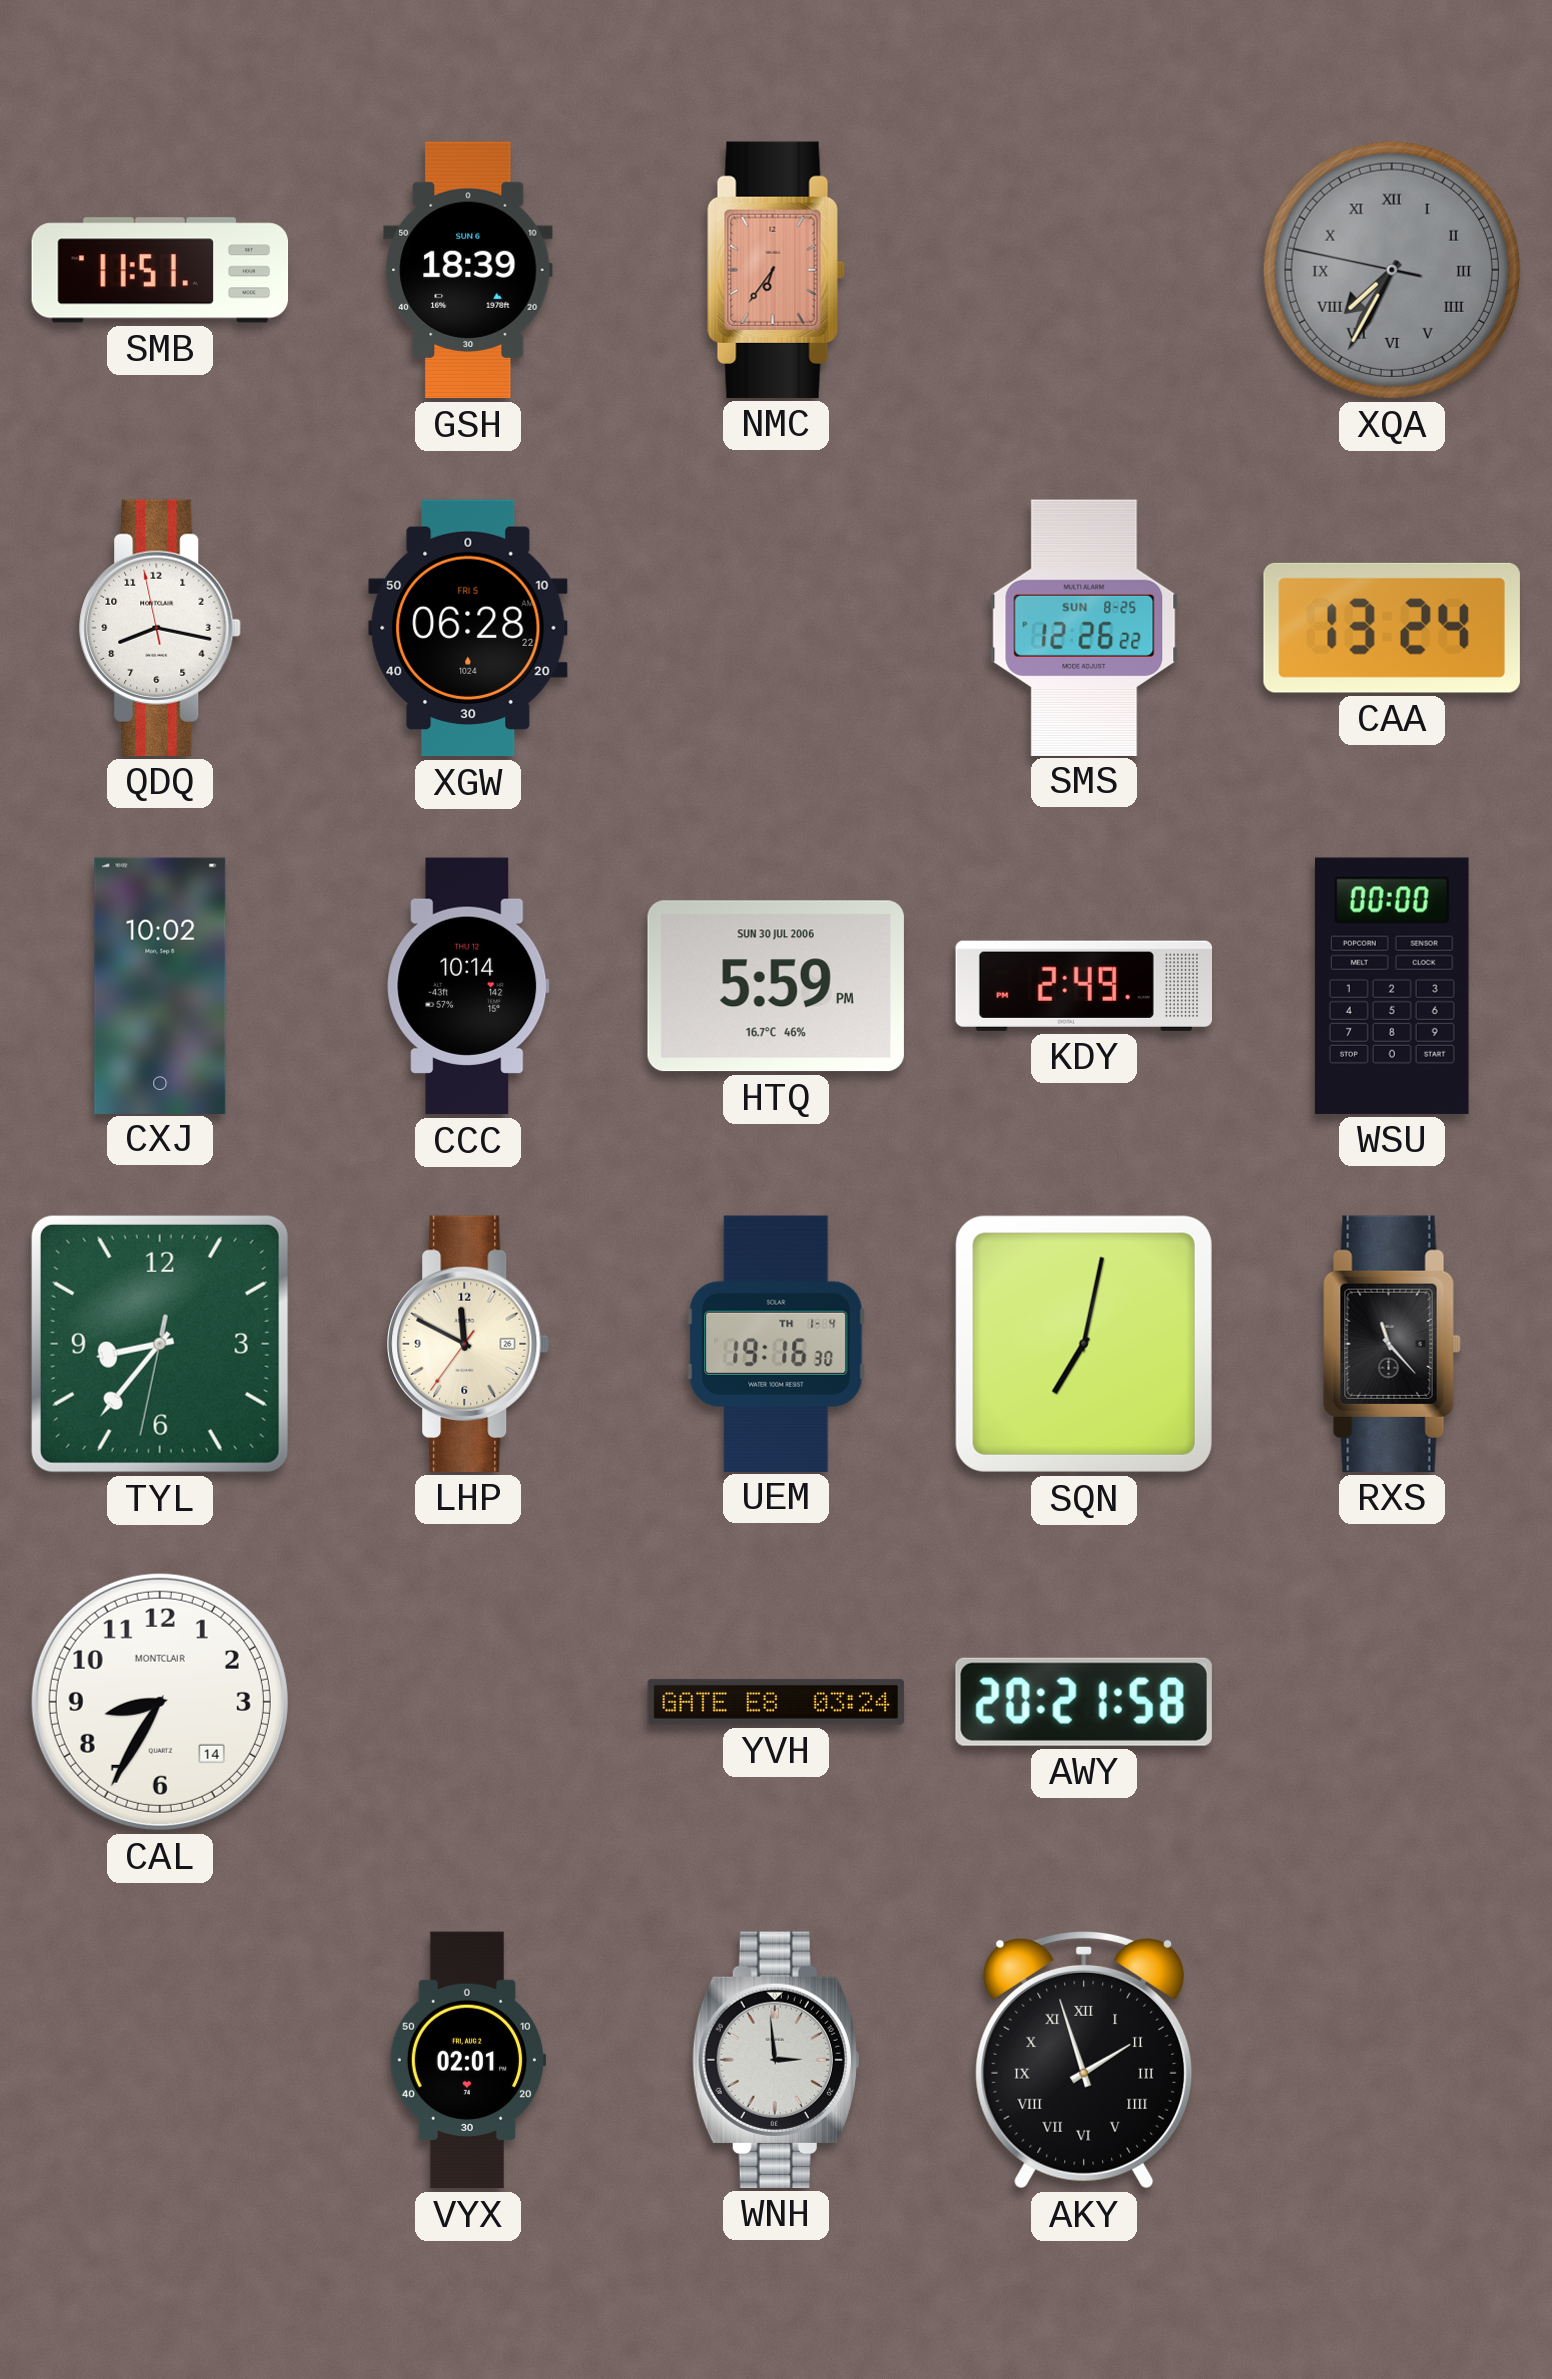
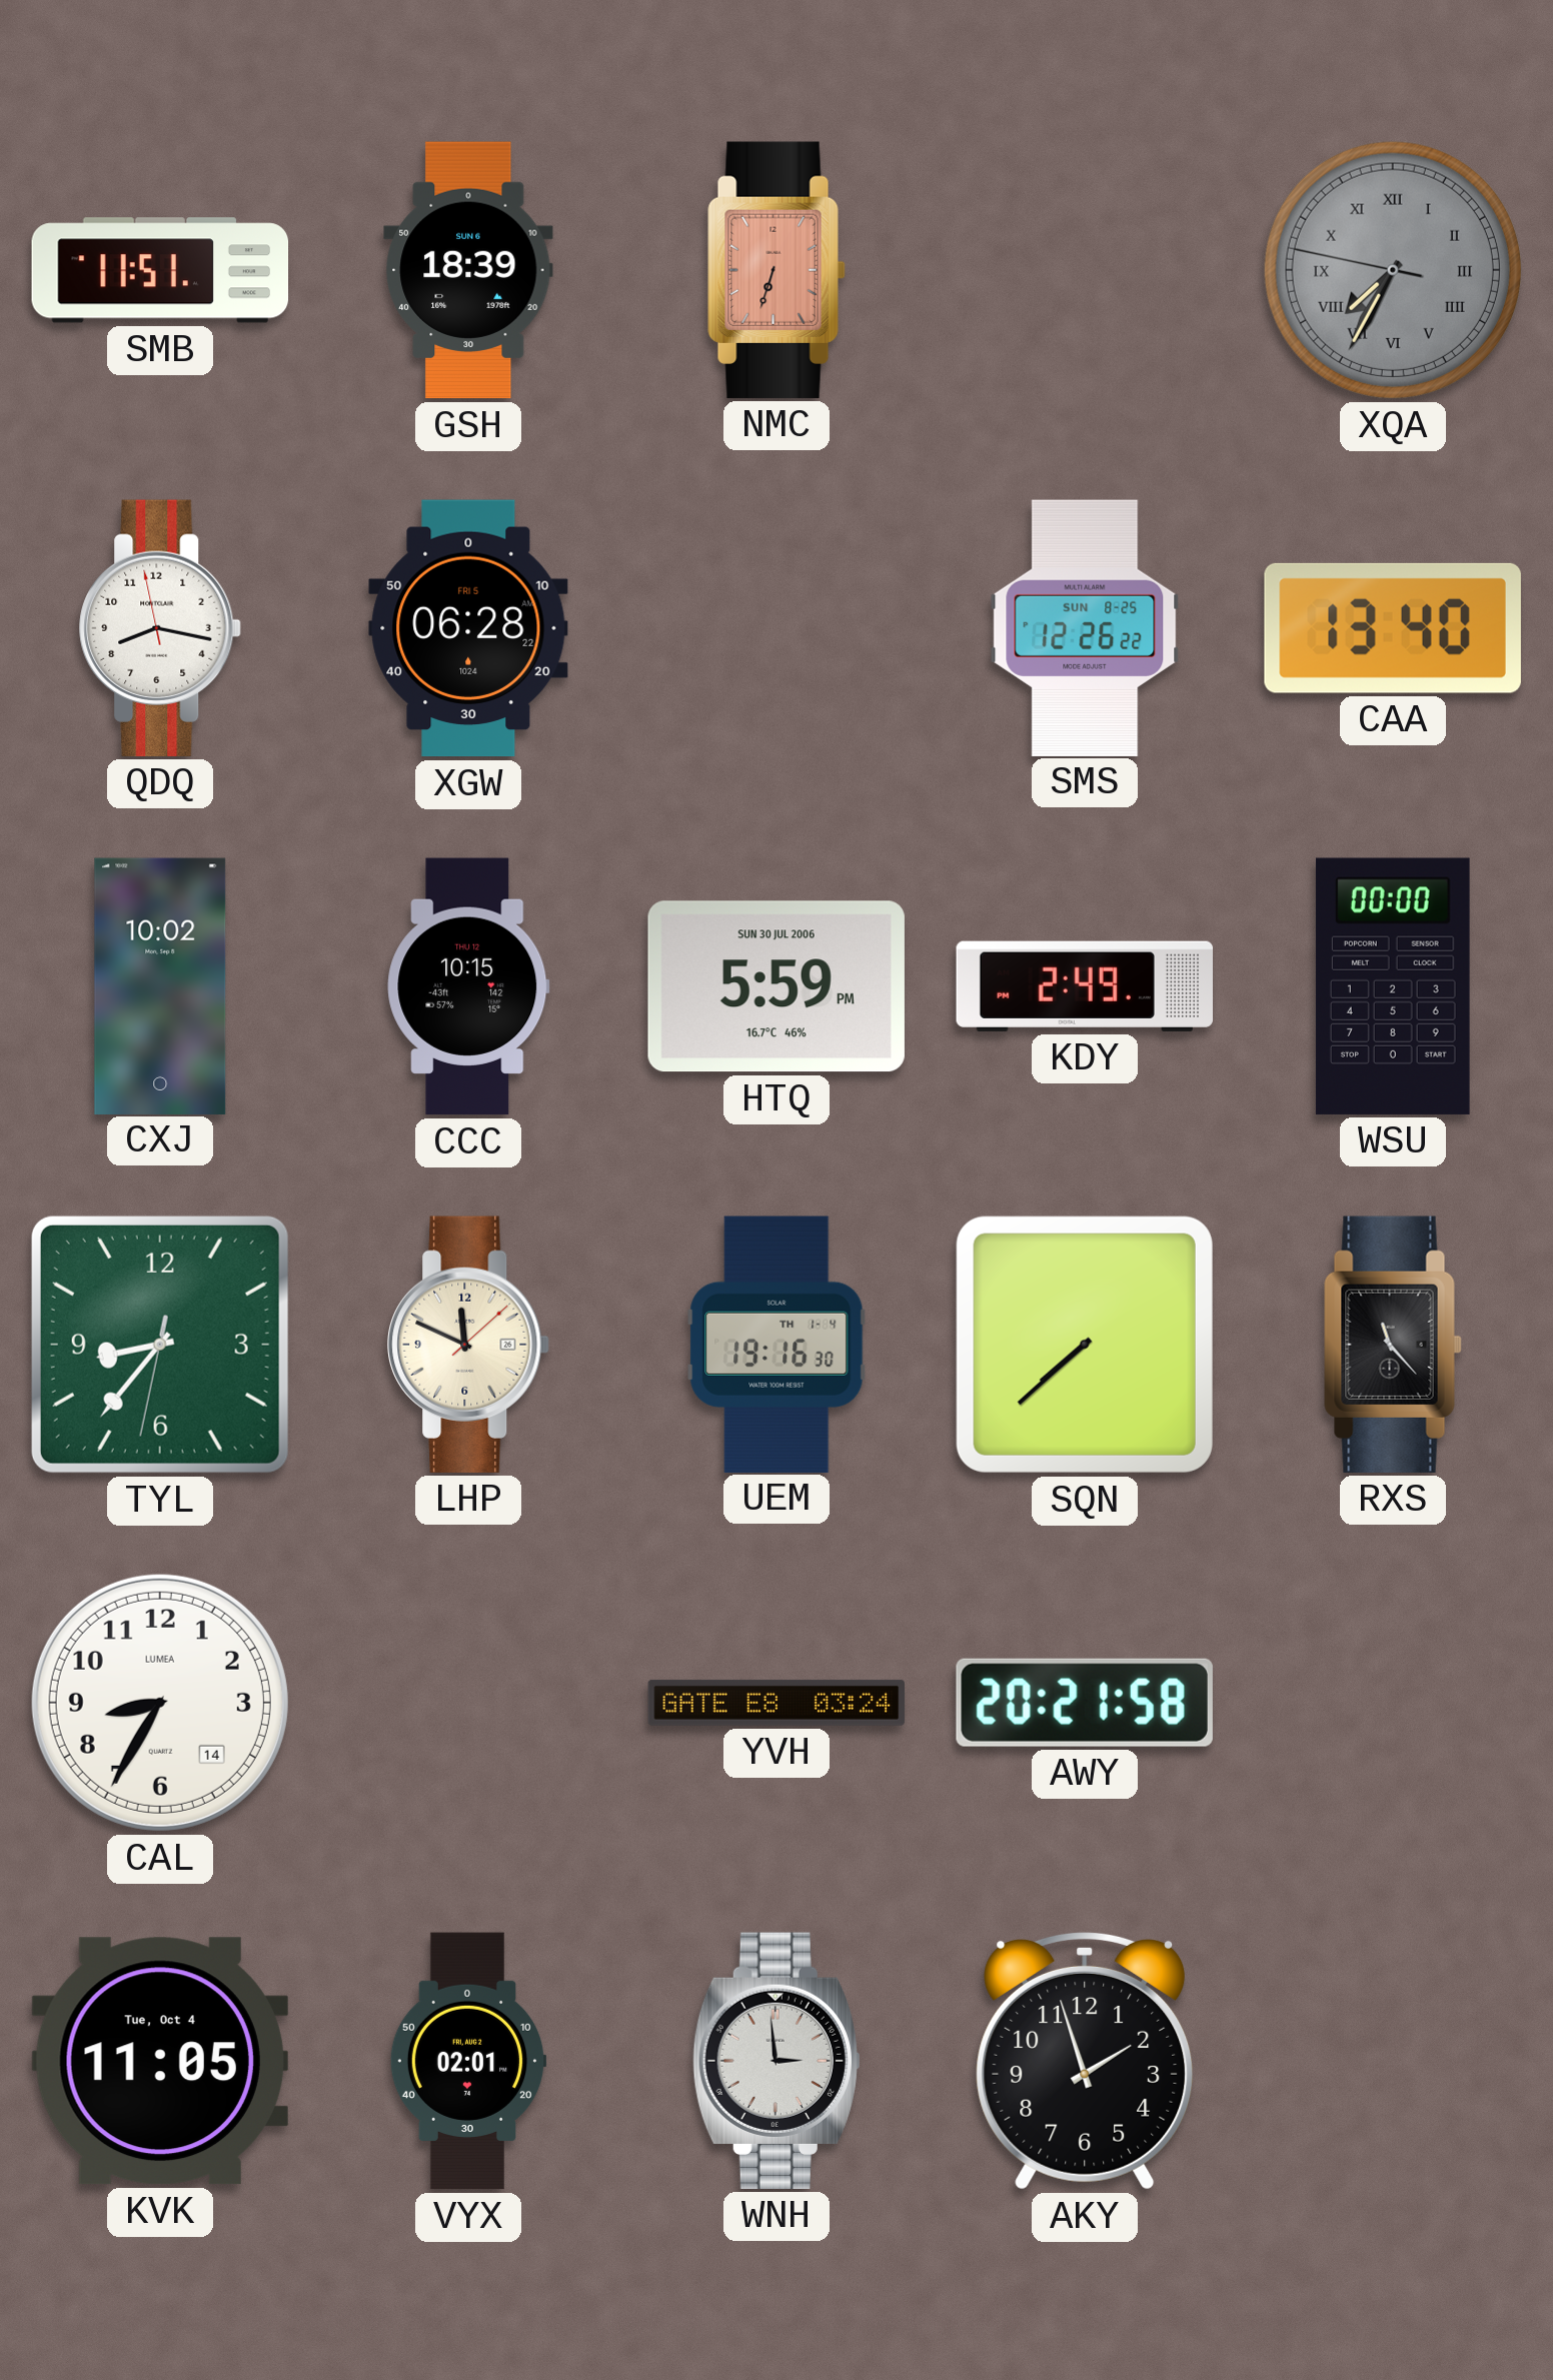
NMC: 6:36 -> 6:33 (776, 270)
CAA: 13:24 -> 13:40 (1393, 628)
CCC: 10:14 -> 10:15 (468, 986)
LHP: 11:49:36 -> 11:49:08 (468, 1345)
SQN: 7:02 -> 7:38 (1085, 1345)
CAL brand: MONTCLAIR -> LUMEA (160, 1703)
KVK: none -> 11:05 (160, 2061)
AKY numerals: Roman -> Arabic (1085, 2061)
